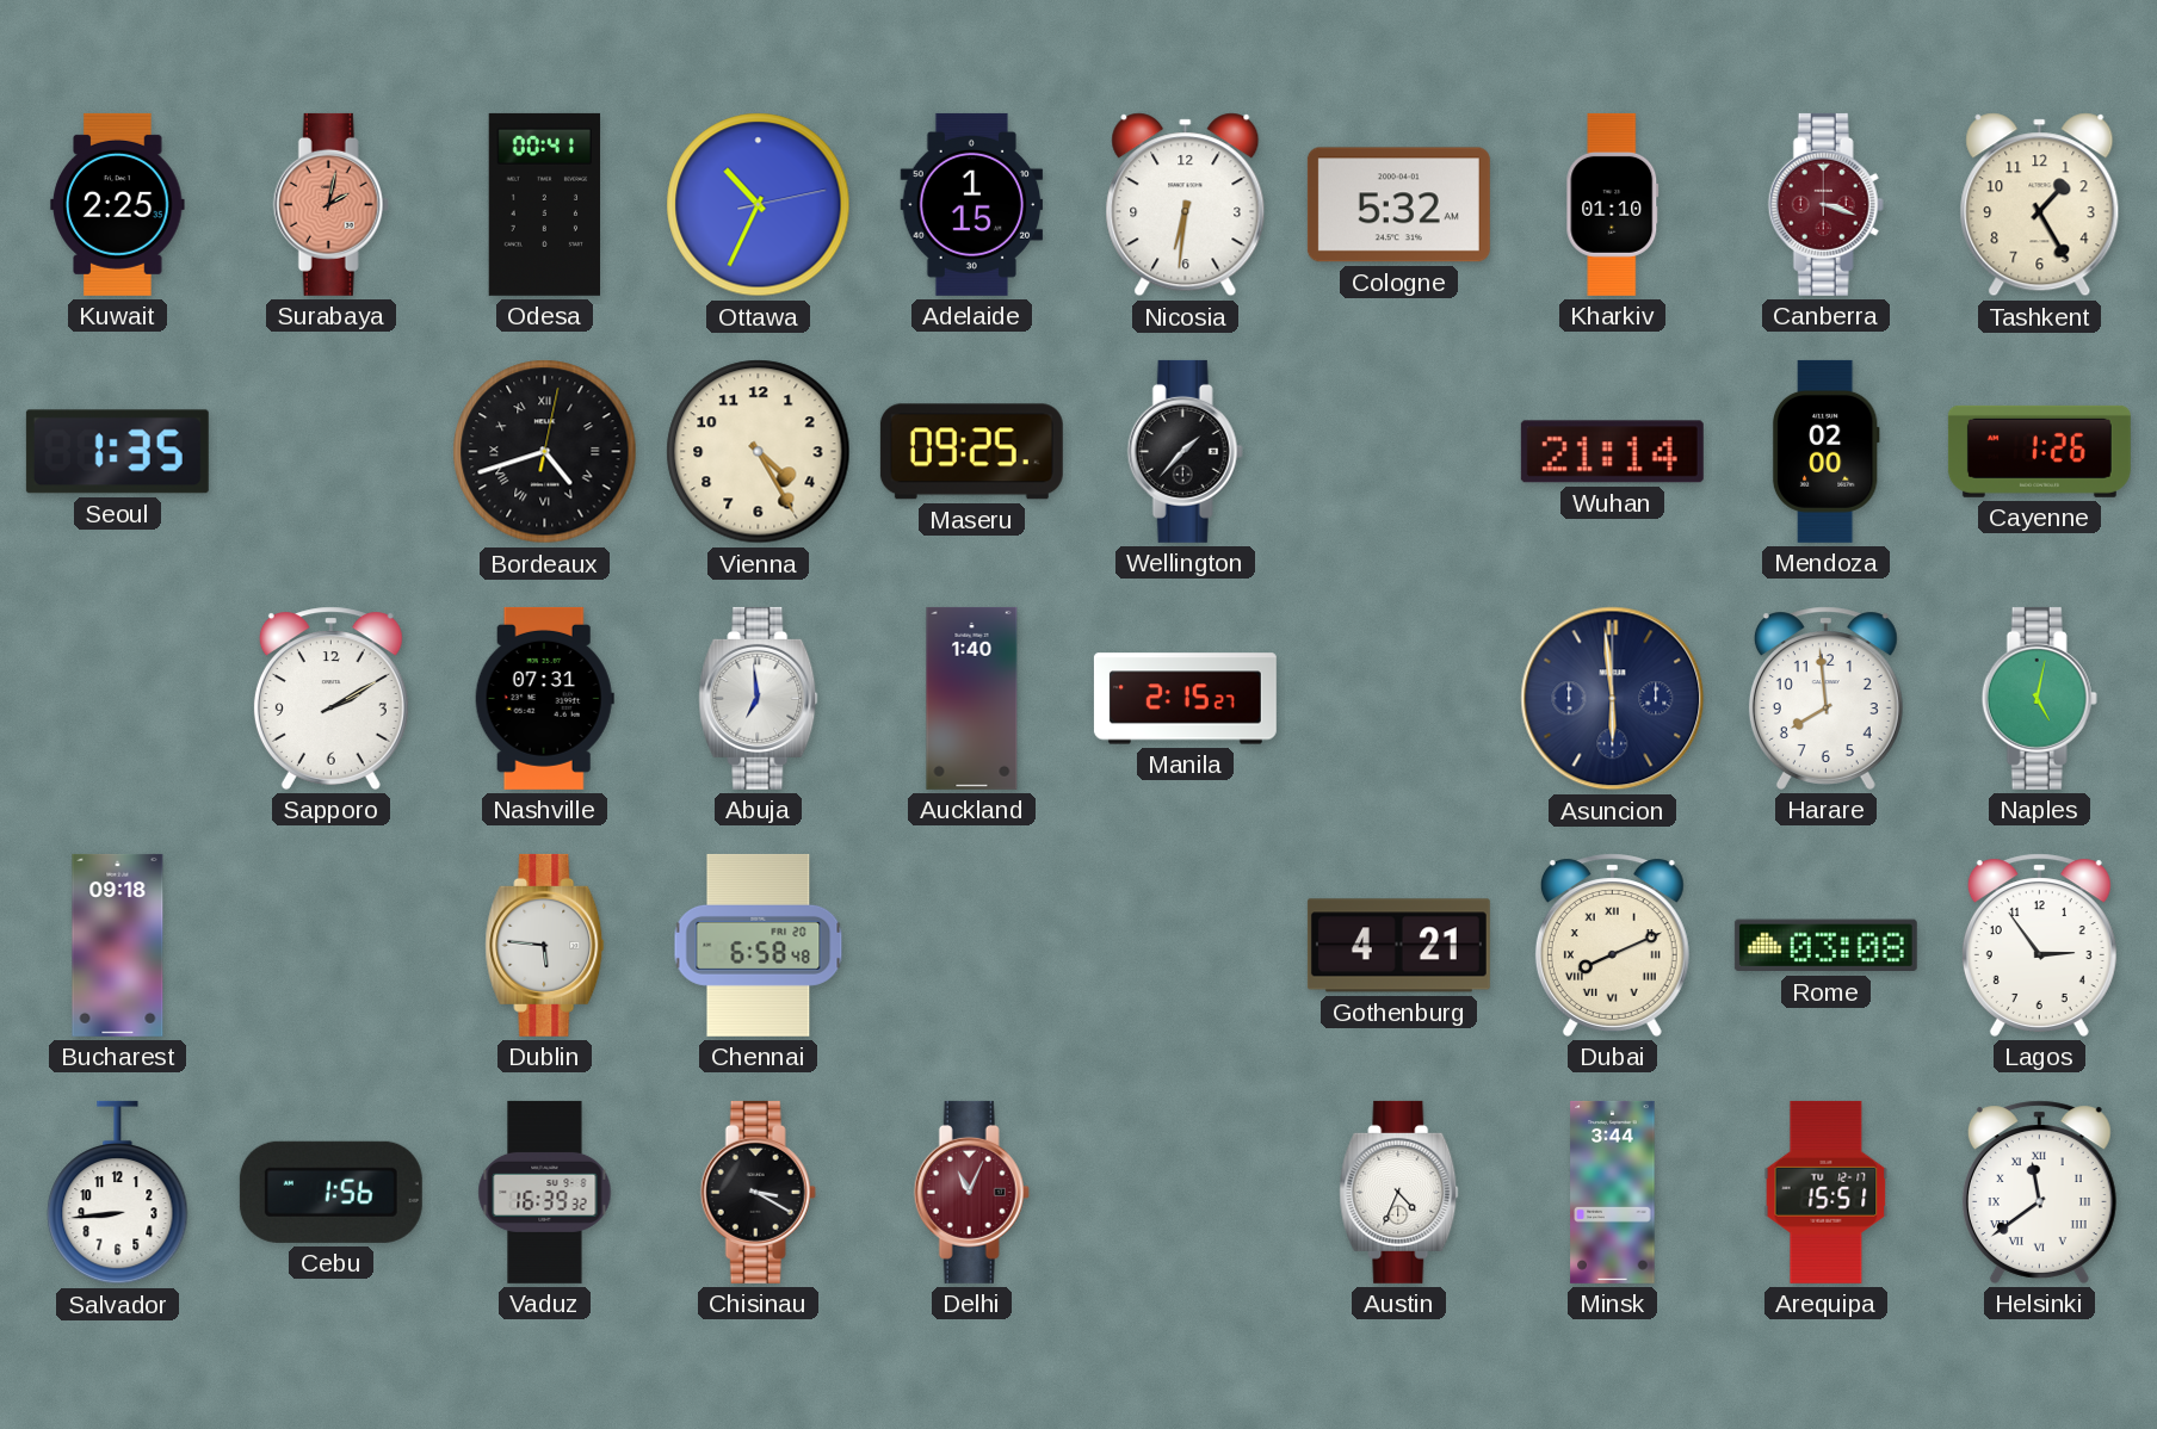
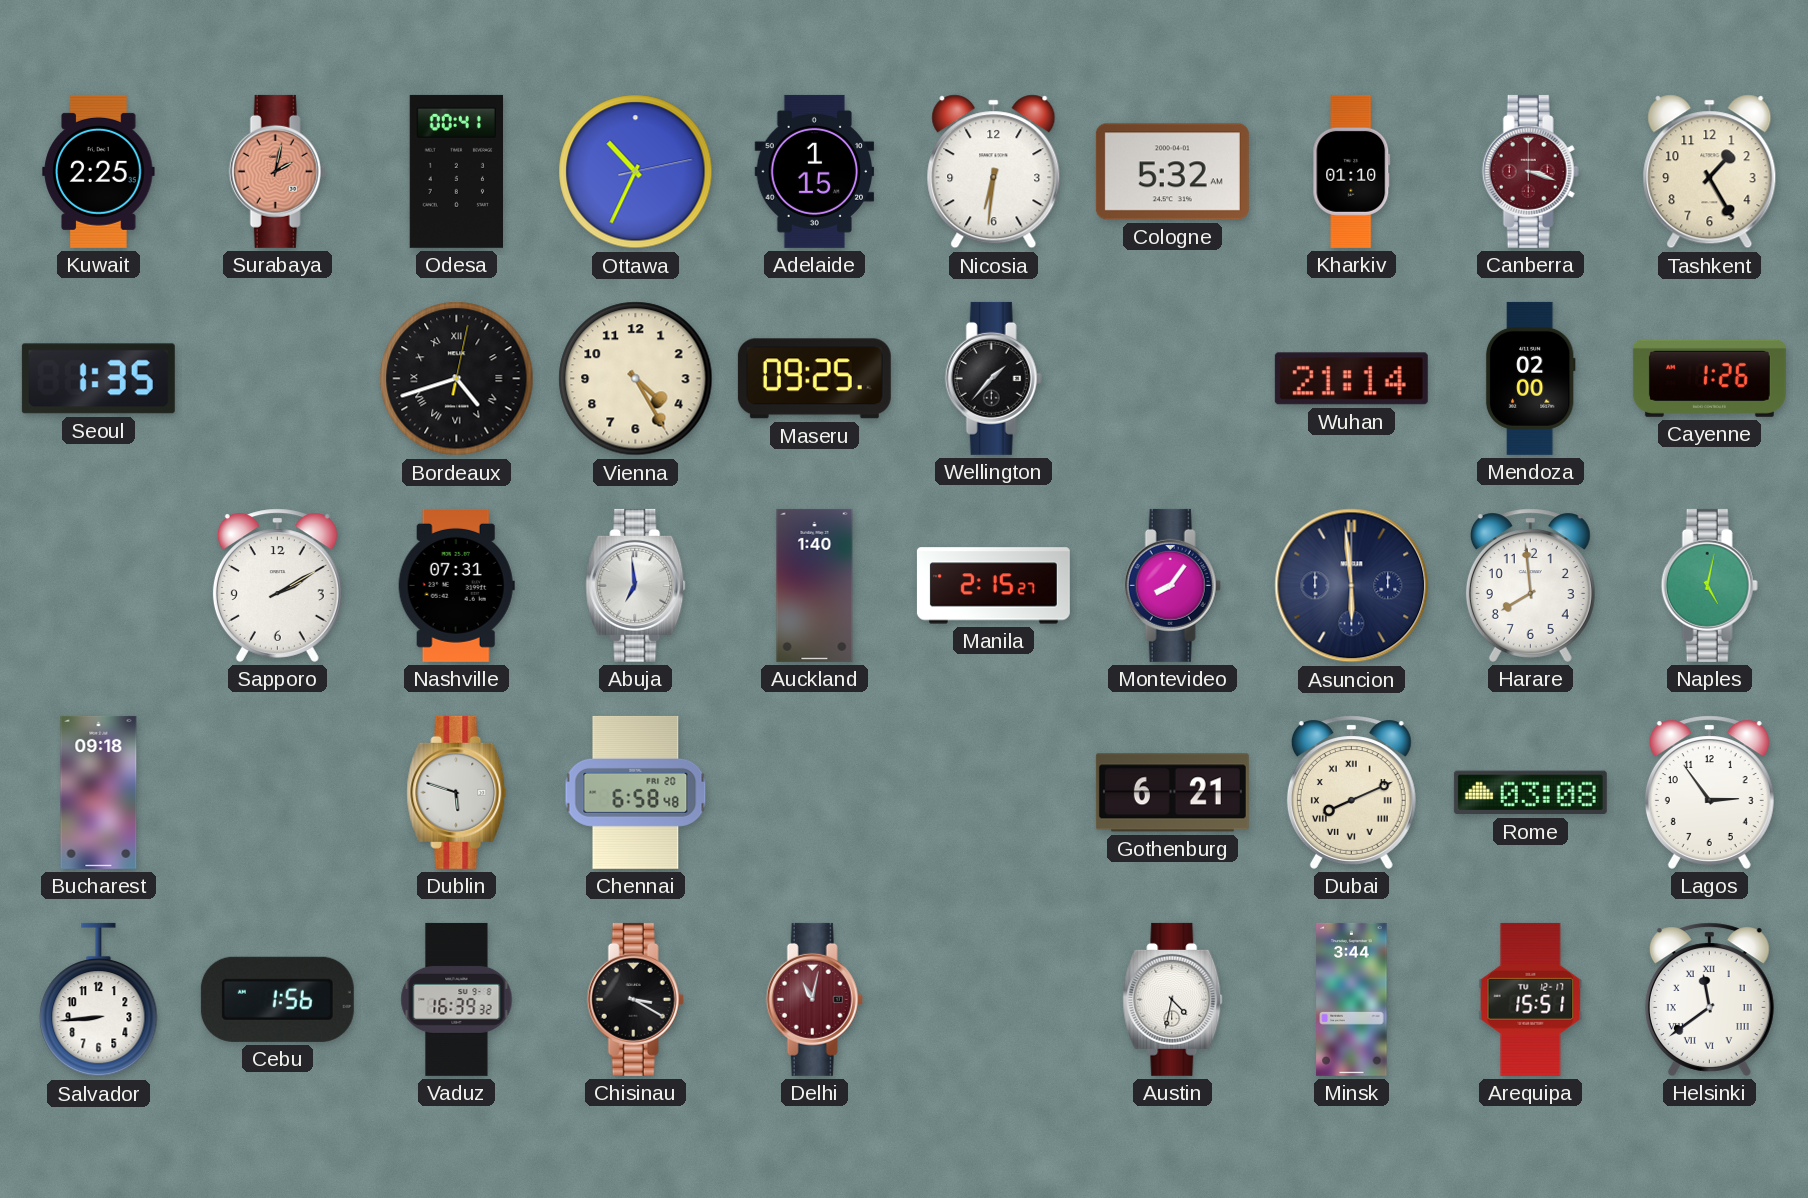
Montevideo: none -> 8:06 (1172, 585)
Dublin: 5:46 -> 5:48 (457, 792)
Gothenburg: 4:21 -> 6:21 (1172, 793)
Delhi: 11:04 -> 11:02 (814, 999)
Austin: 4:34 -> 4:32 (1173, 999)
